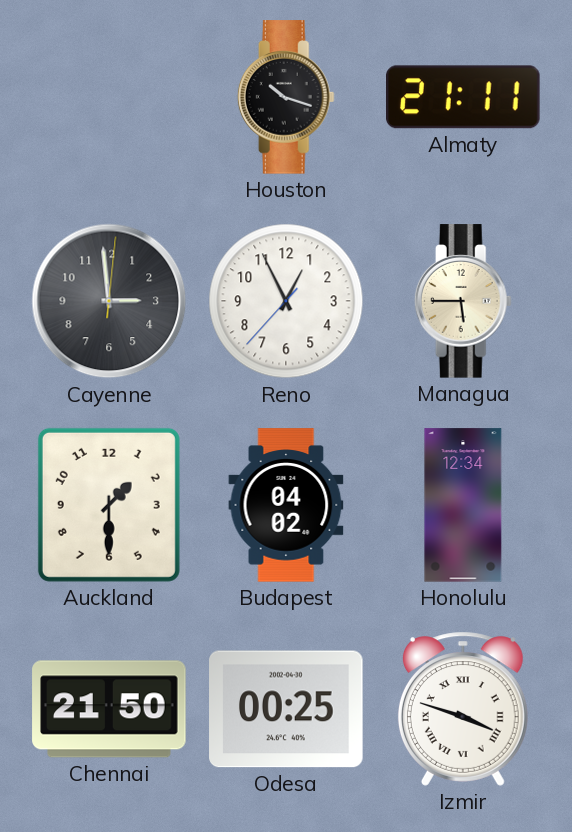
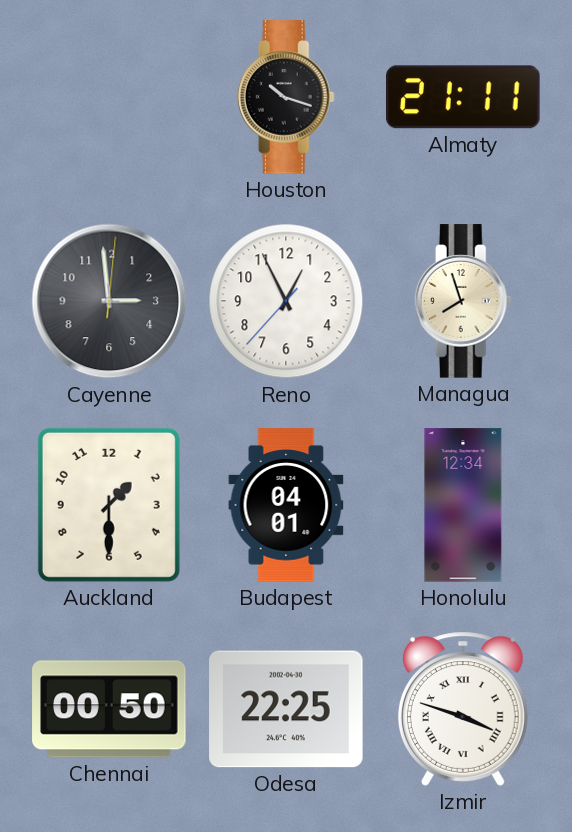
Managua: 5:45 -> 7:57 (463, 301)
Budapest: 04:02 -> 04:01 (286, 505)
Chennai: 21:50 -> 00:50 (109, 709)
Odesa: 00:25 -> 22:25 (286, 709)
